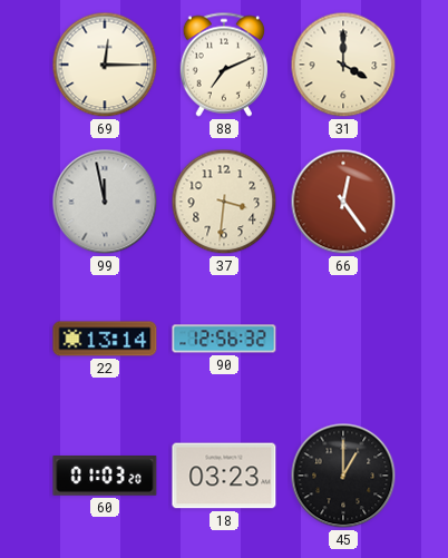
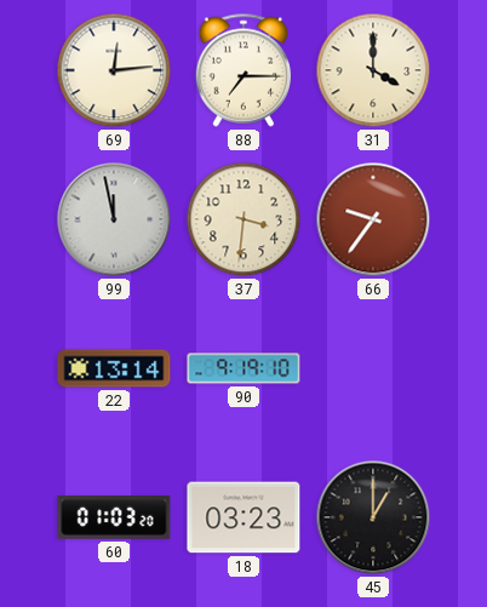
69: 12:15 -> 12:14 (114, 70)
88: 7:11 -> 7:15 (242, 70)
66: 12:24 -> 9:36 (373, 219)
90: 12:56 -> 9:19 (243, 368)
